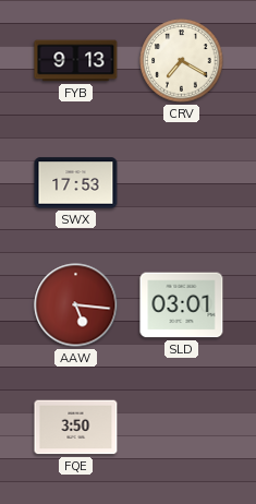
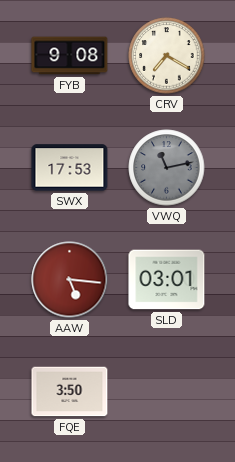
FYB: 9:13 -> 9:08 (70, 56)
VWQ: none -> 11:13 (167, 168)
